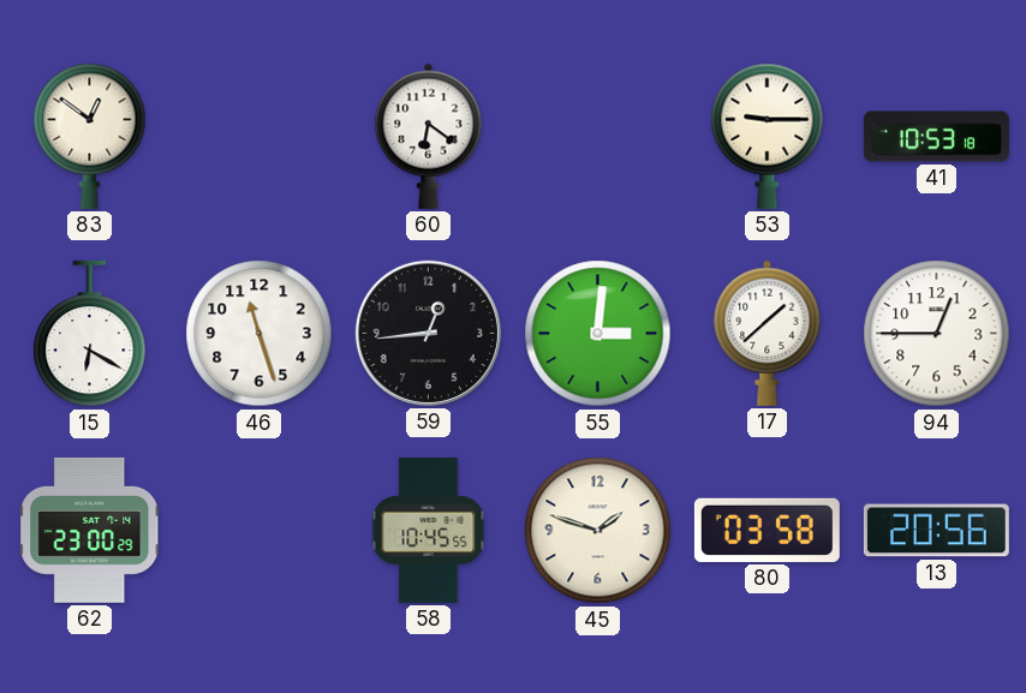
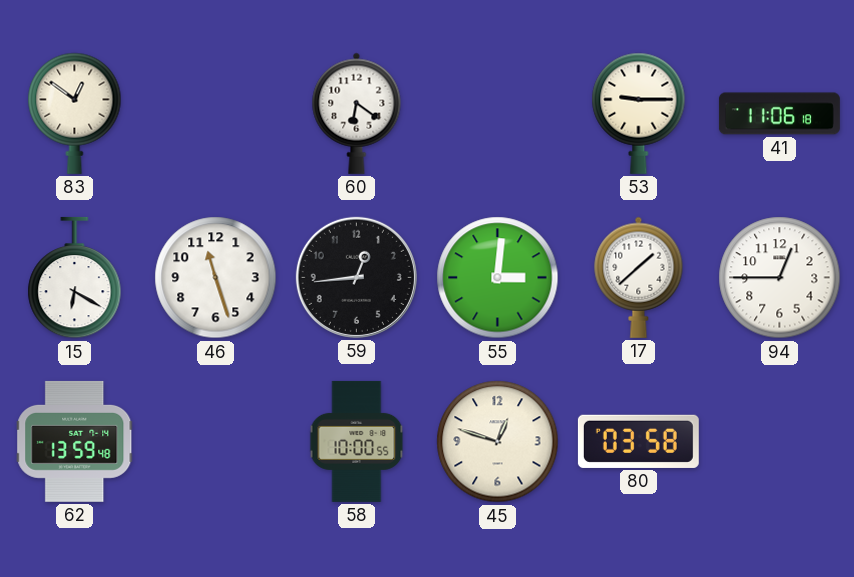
41: 10:53 -> 11:06 (779, 114)
62: 23:00 -> 13:59 (75, 441)
58: 10:45 -> 10:00 (357, 441)
45: 1:48 -> 12:48 (498, 442)
13: 20:56 -> none (936, 531)
